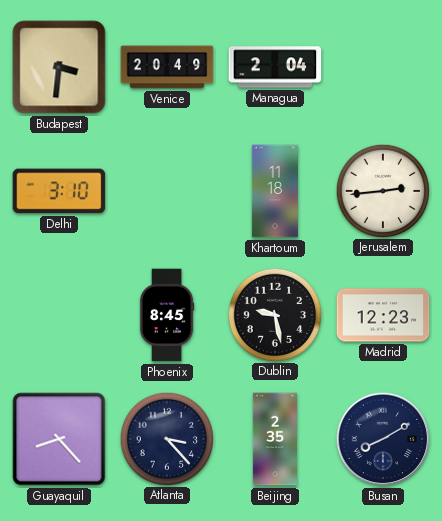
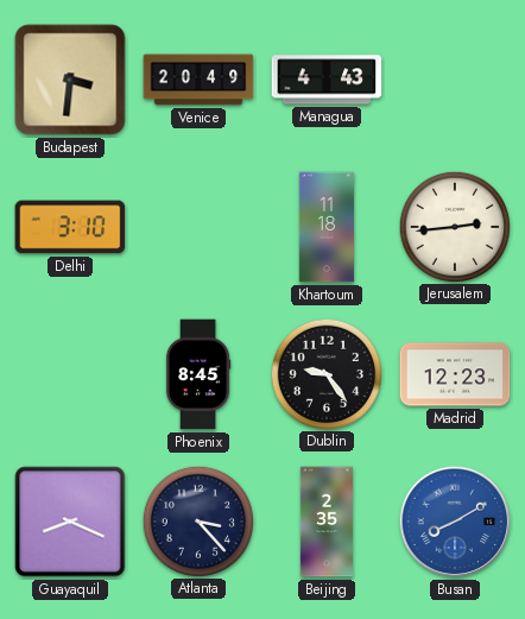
Managua: 2:04 -> 4:43 (327, 80)
Dublin: 9:28 -> 9:24 (325, 373)
Guayaquil: 8:23 -> 8:19 (70, 522)
Busan dial: navy -> blue (455, 522)
